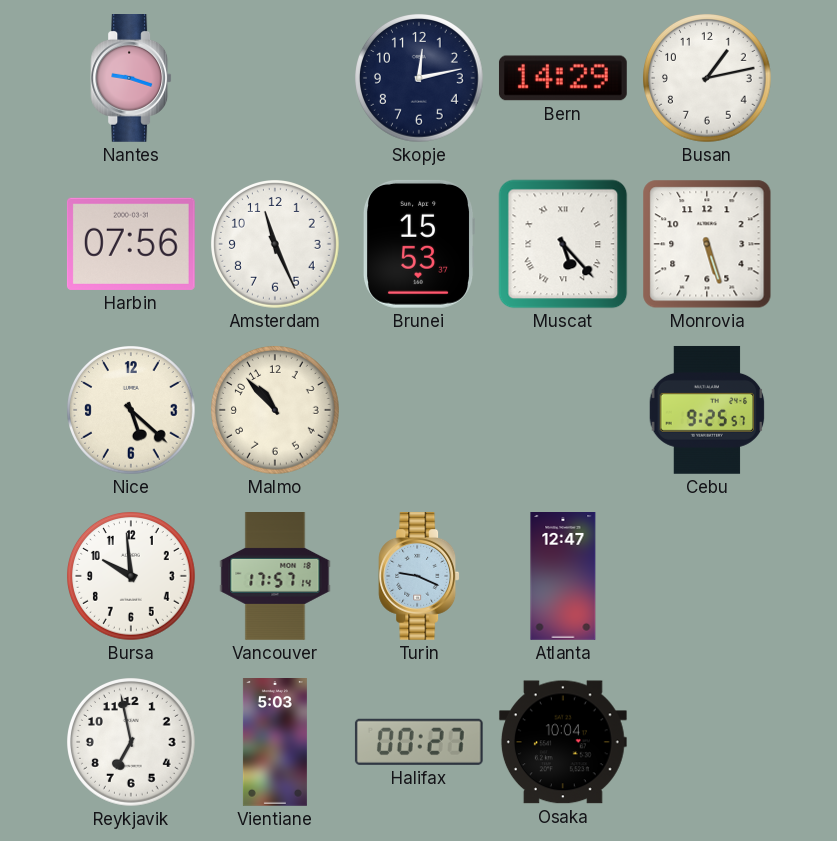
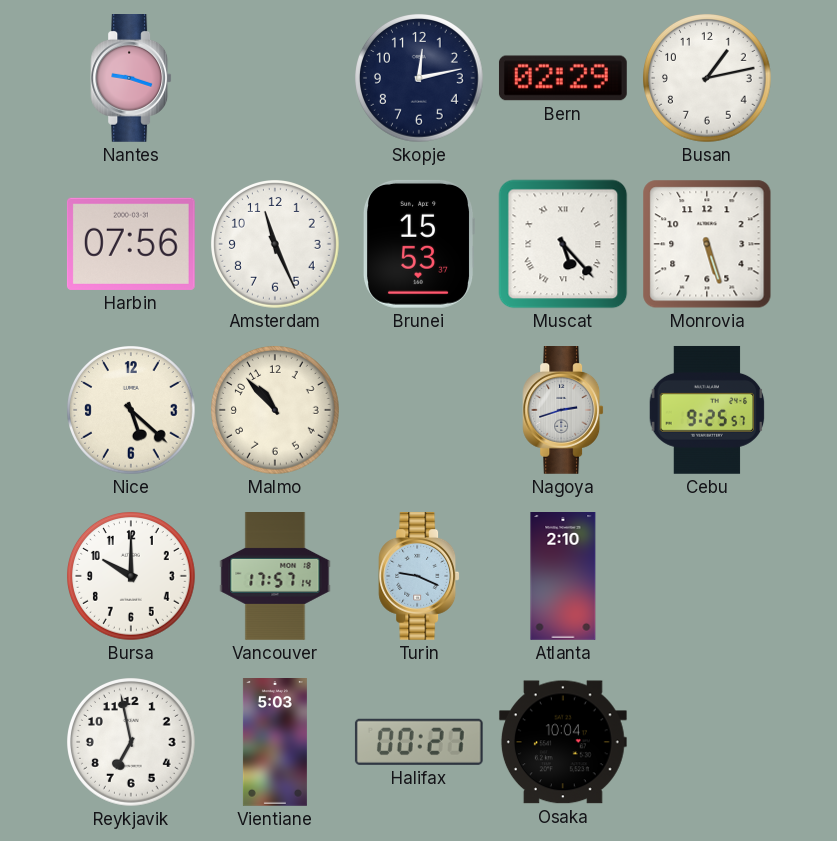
Bern: 14:29 -> 02:29 (563, 78)
Nagoya: none -> 2:42 (563, 411)
Bursa: 9:59 -> 10:00 (132, 577)
Atlanta: 12:47 -> 2:10 (563, 577)
